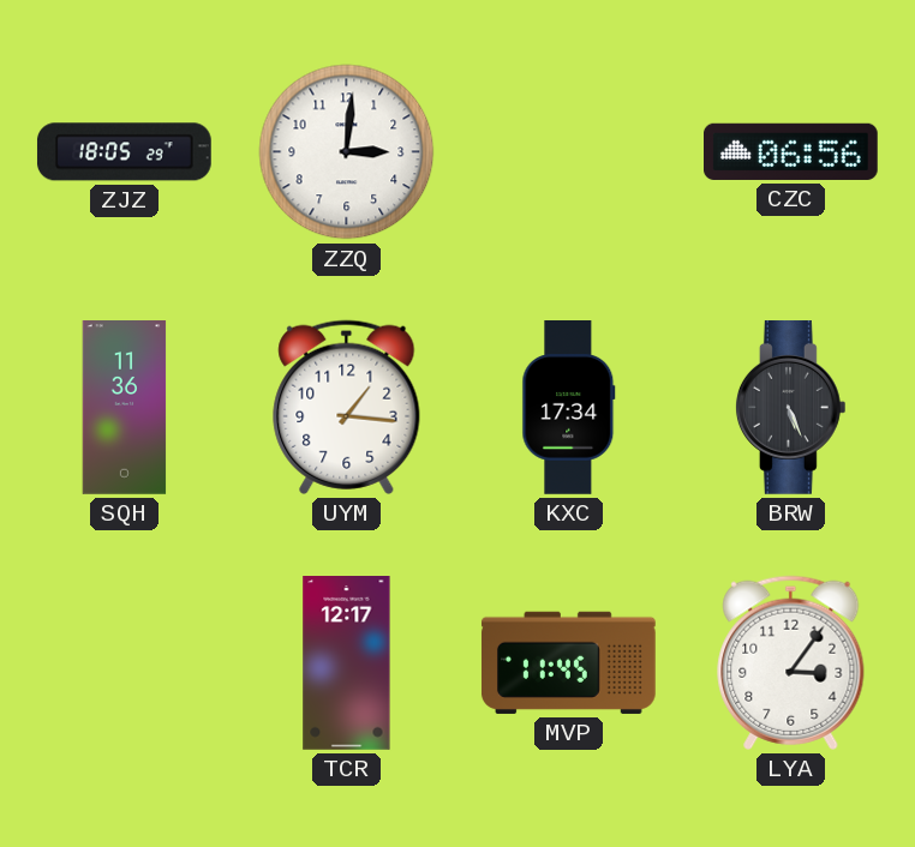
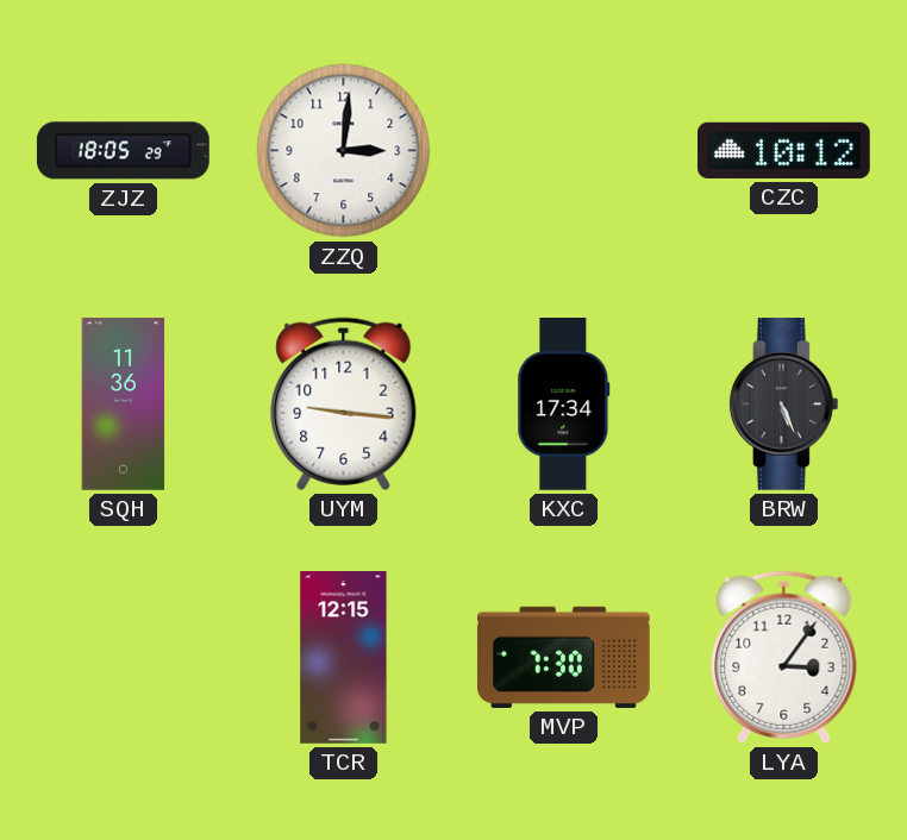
CZC: 06:56 -> 10:12 (784, 150)
UYM: 1:16 -> 9:16 (344, 403)
TCR: 12:17 -> 12:15 (344, 658)
MVP: 11:45 -> 7:30 (563, 657)
